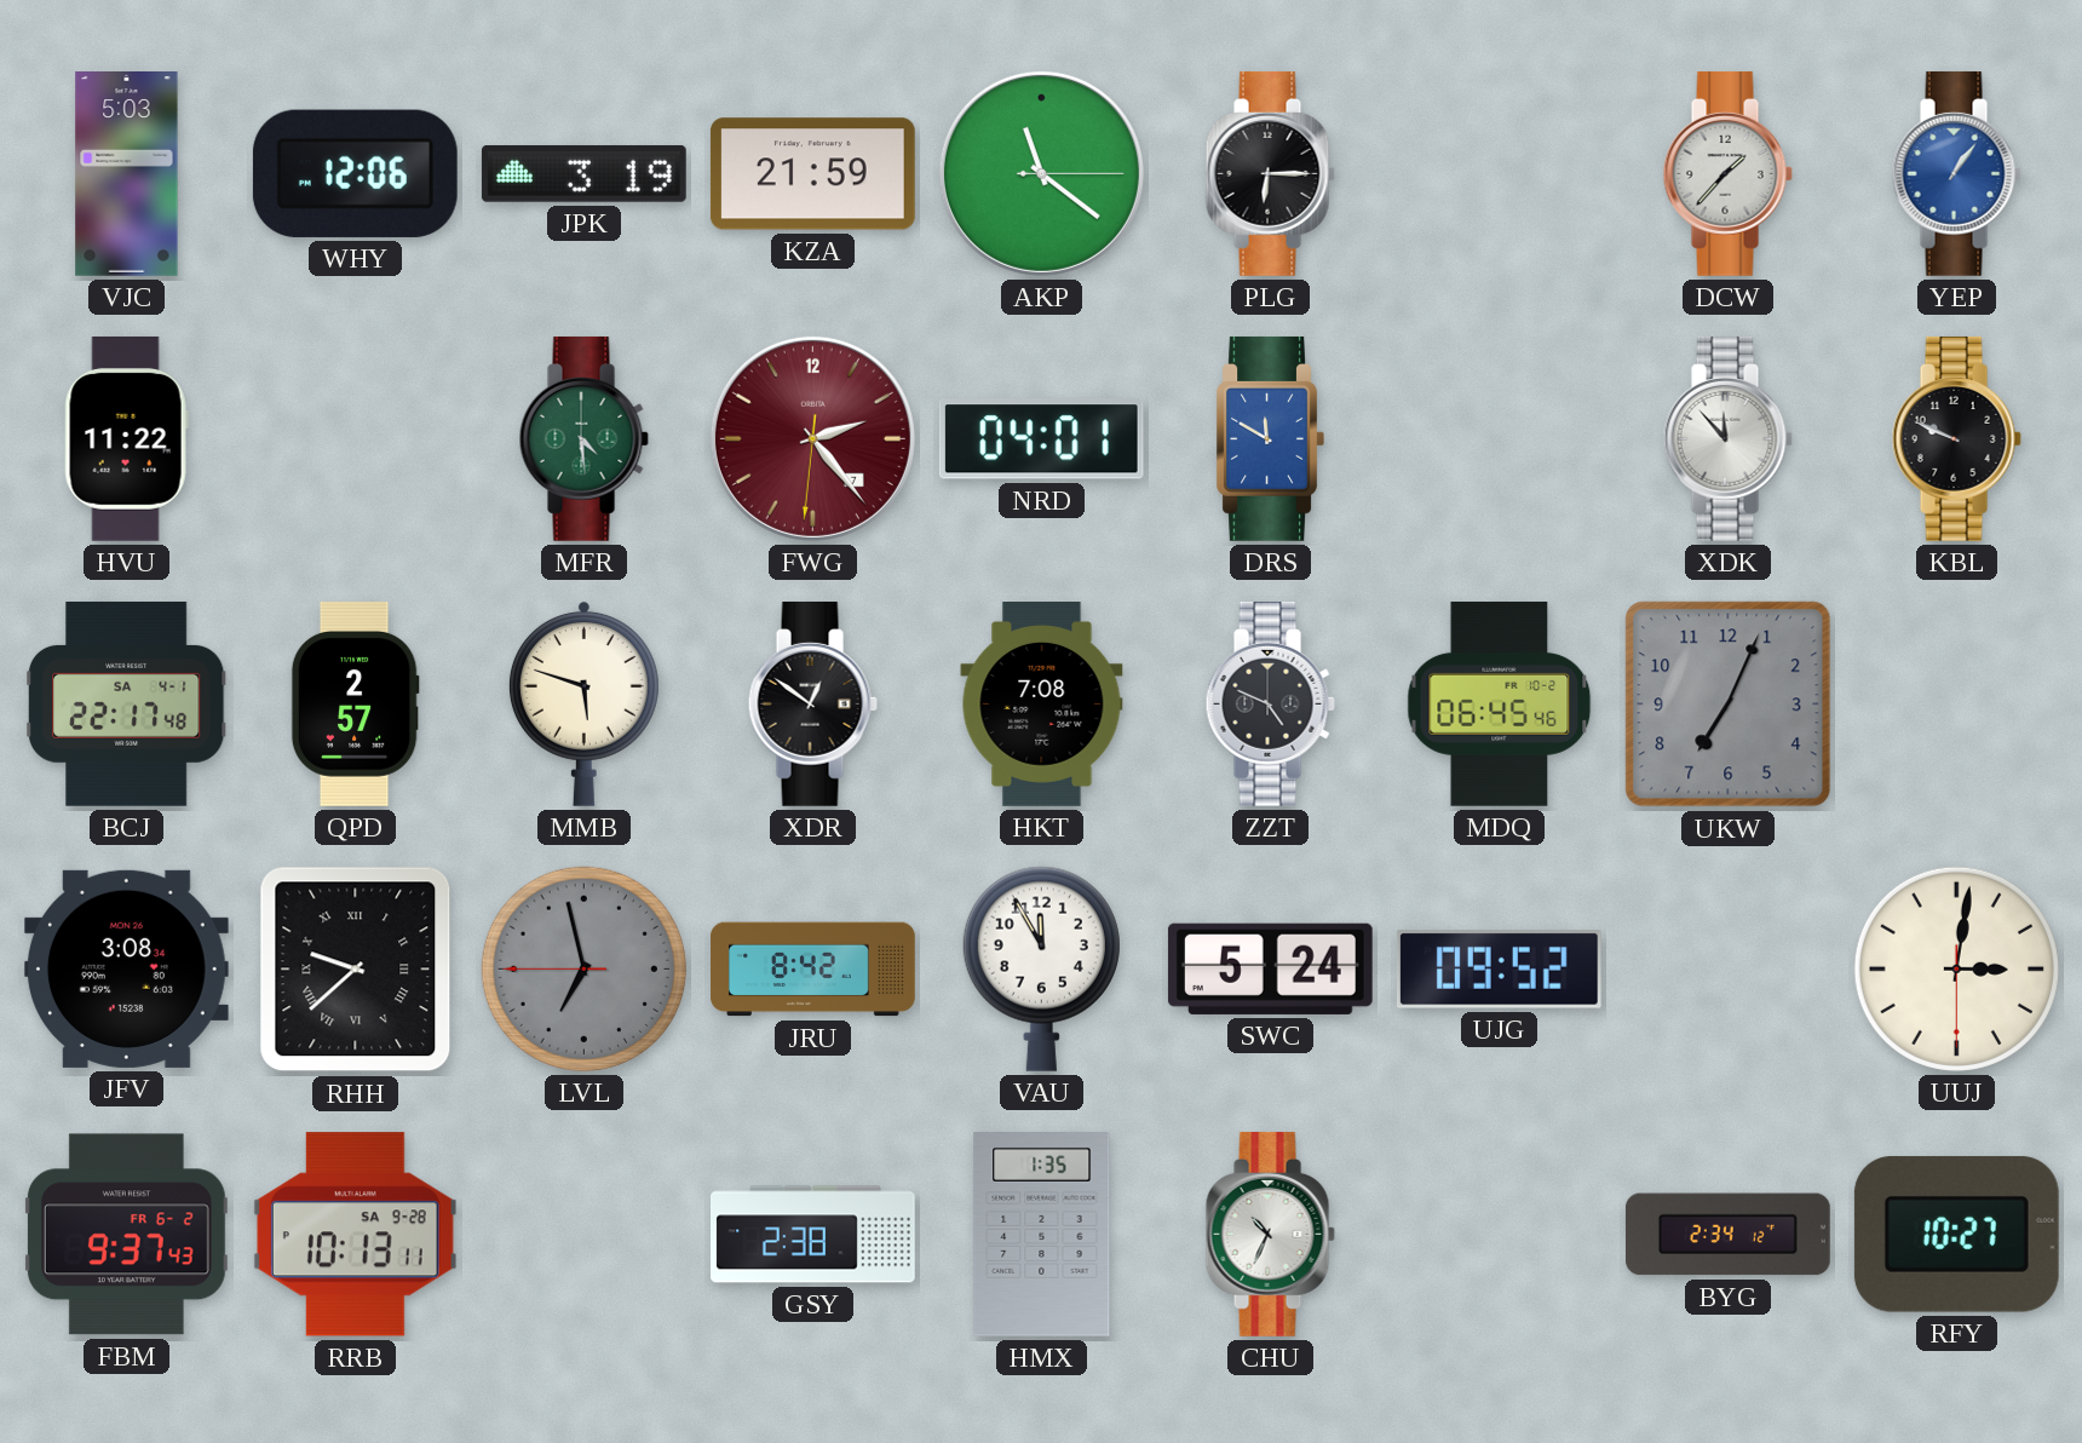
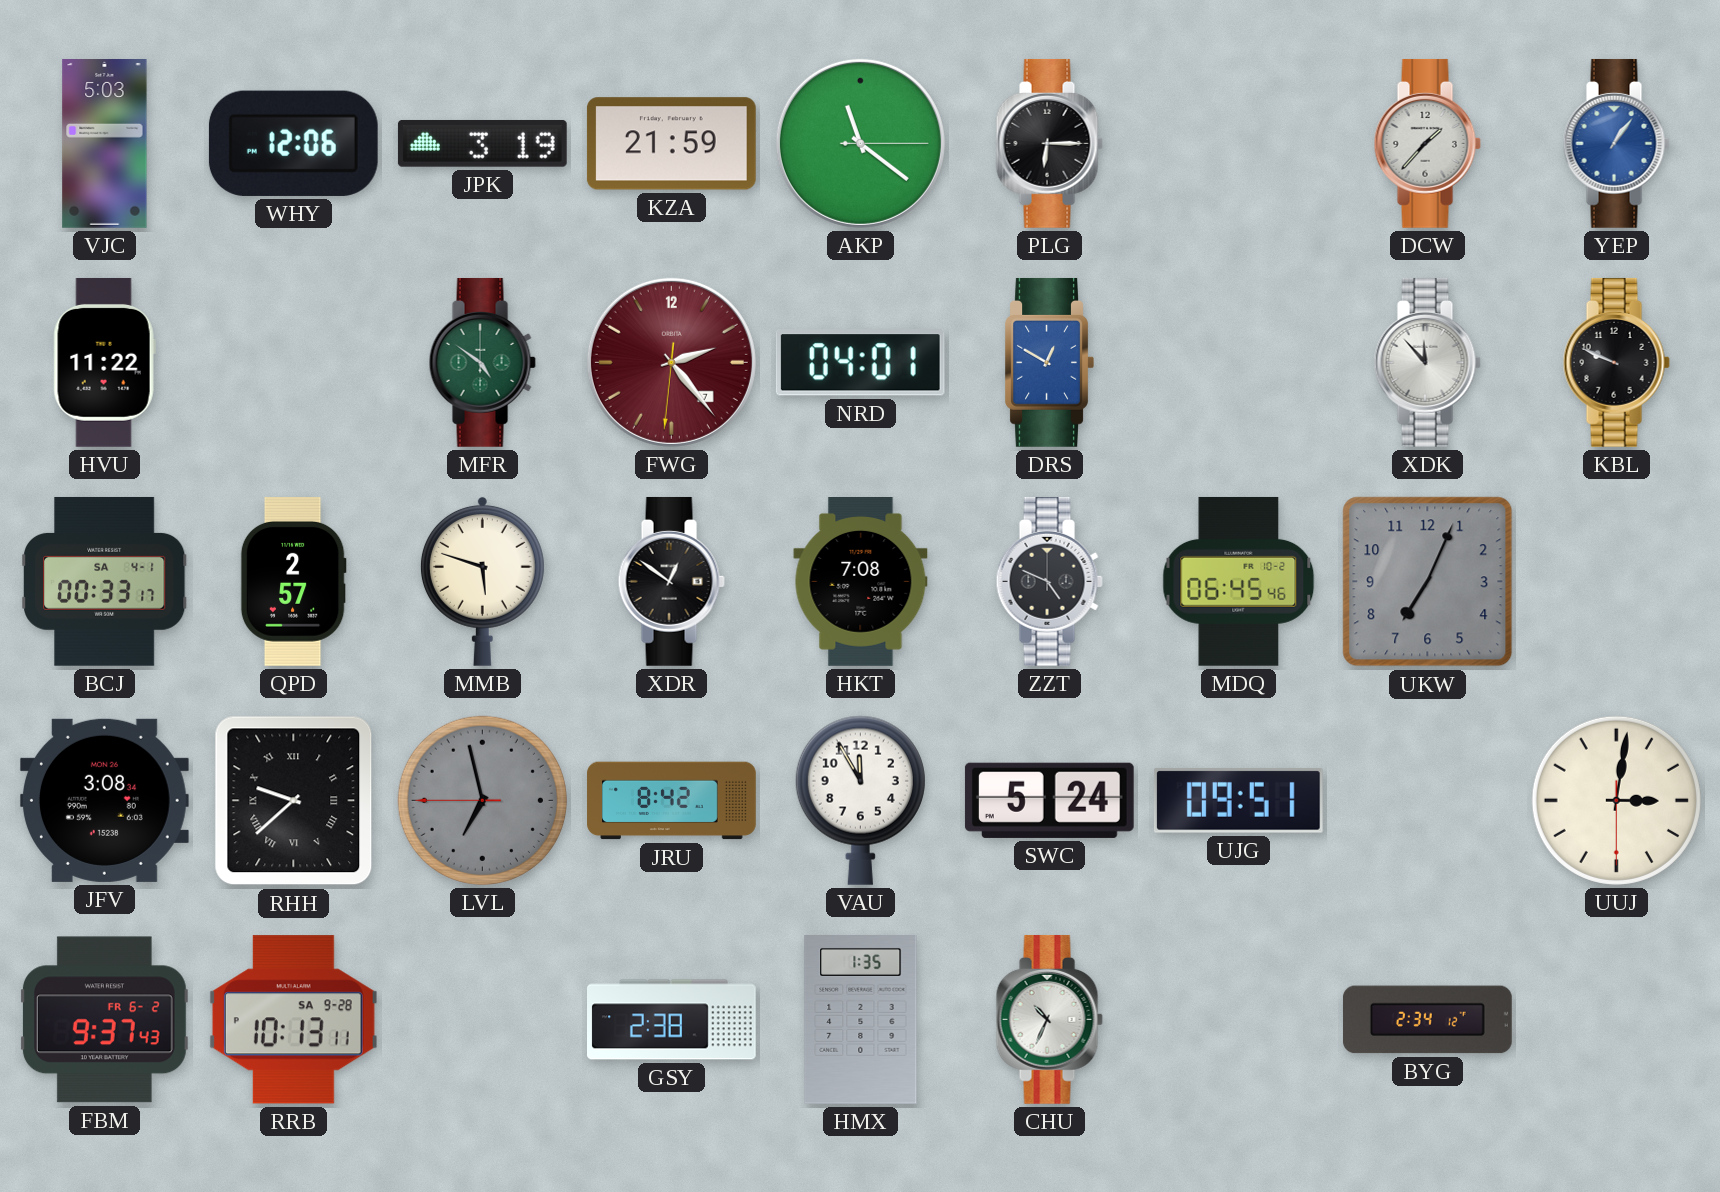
MFR: 4:29 -> 4:51 (482, 362)
DRS: 11:50 -> 12:50 (1049, 362)
BCJ: 22:17 -> 00:33 (105, 581)
UJG: 09:52 -> 09:51 (1238, 801)
RFY: 10:27 -> none (1956, 1234)
